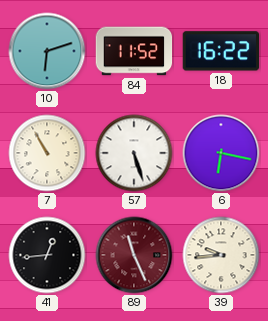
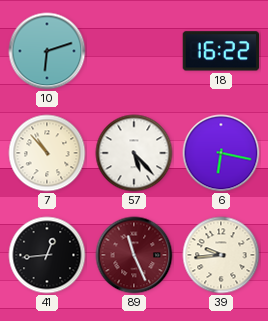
84: 11:52 -> none (134, 51)
7: 10:55 -> 10:53 (47, 153)
57: 5:27 -> 5:23 (134, 153)
